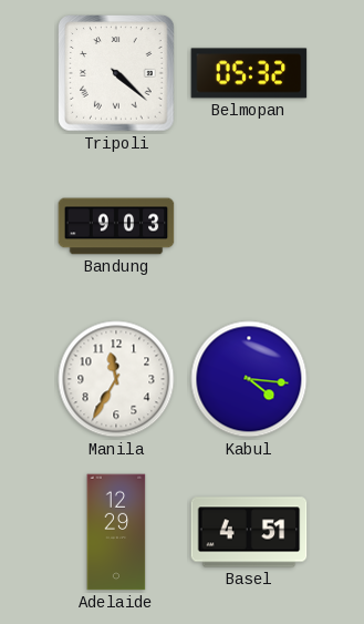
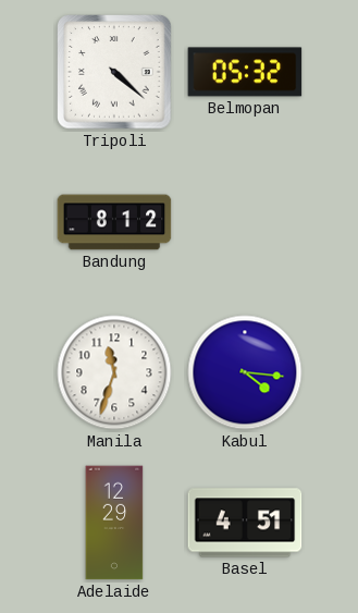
Bandung: 9:03 -> 8:12 (114, 222)
Manila: 11:35 -> 11:33 (114, 372)
